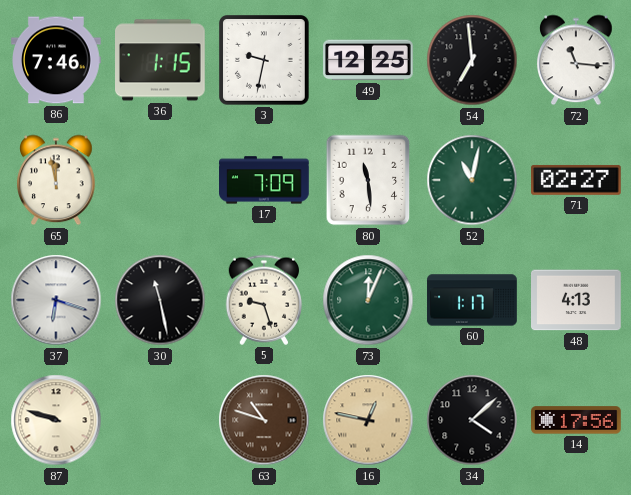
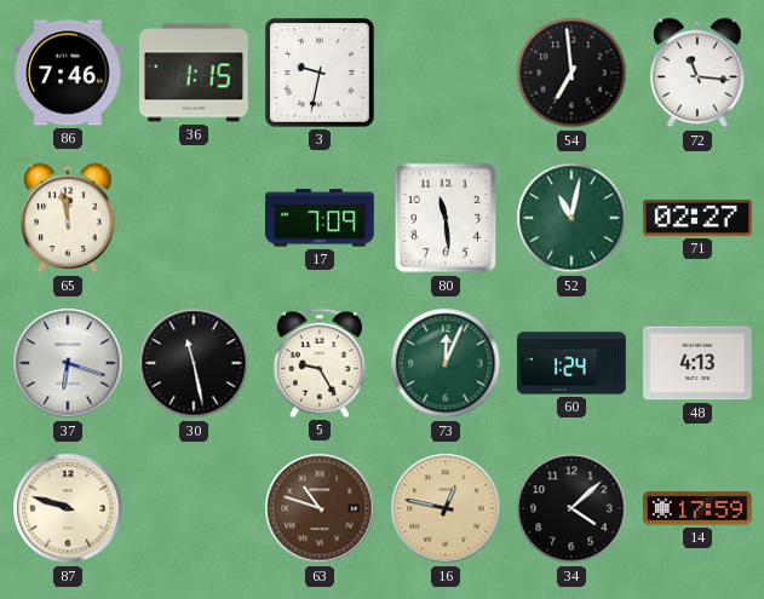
49: 12:25 -> none (368, 60)
5: 9:27 -> 9:25 (318, 363)
60: 1:17 -> 1:24 (571, 363)
14: 17:56 -> 17:59 (699, 508)
